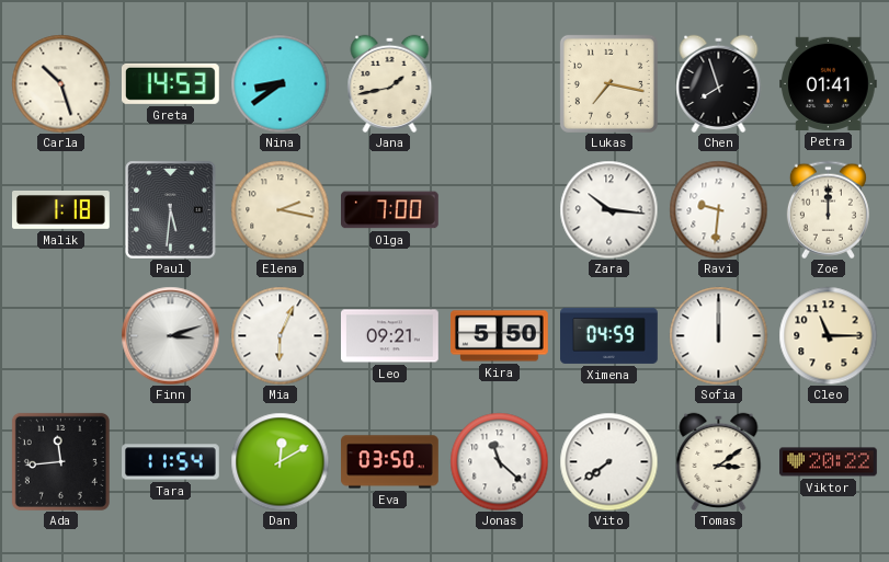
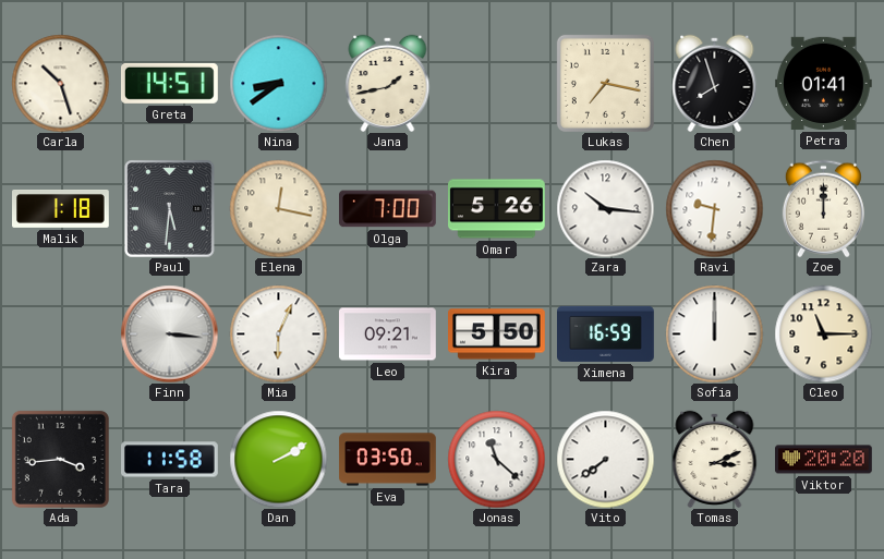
Greta: 14:53 -> 14:51 (169, 83)
Elena: 2:17 -> 12:17 (278, 208)
Omar: none -> 5:26 (497, 209)
Finn: 3:12 -> 3:16 (169, 333)
Ximena: 04:59 -> 16:59 (606, 333)
Ada: 11:44 -> 3:44 (60, 459)
Tara: 11:54 -> 11:58 (170, 460)
Dan: 12:10 -> 2:10 (278, 459)
Tomas: 3:09 -> 3:11 (715, 459)
Viktor: 20:22 -> 20:20 (824, 460)
